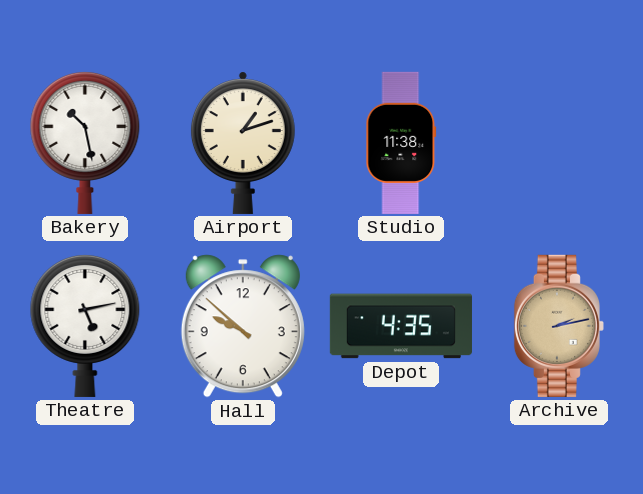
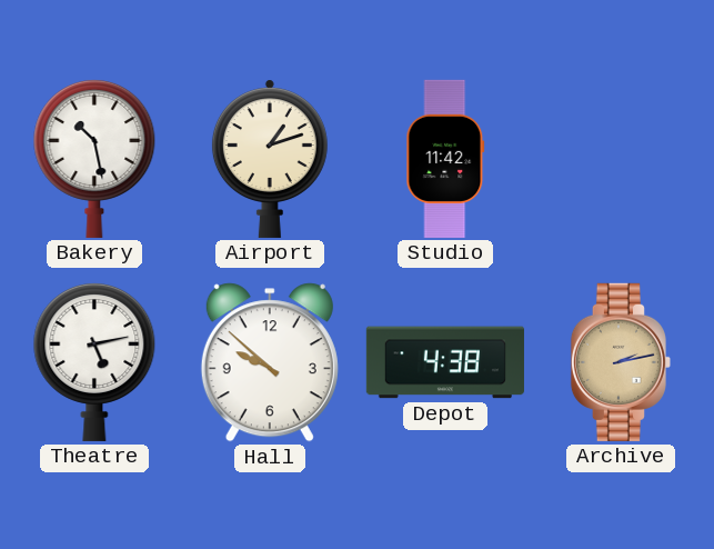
Studio: 11:38 -> 11:42 (445, 159)
Depot: 4:35 -> 4:38 (445, 362)
